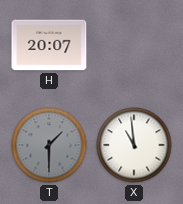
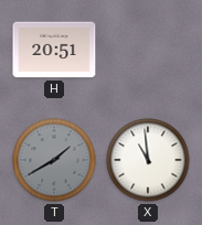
H: 20:07 -> 20:51 (54, 50)
T: 1:30 -> 1:40 (54, 160)
